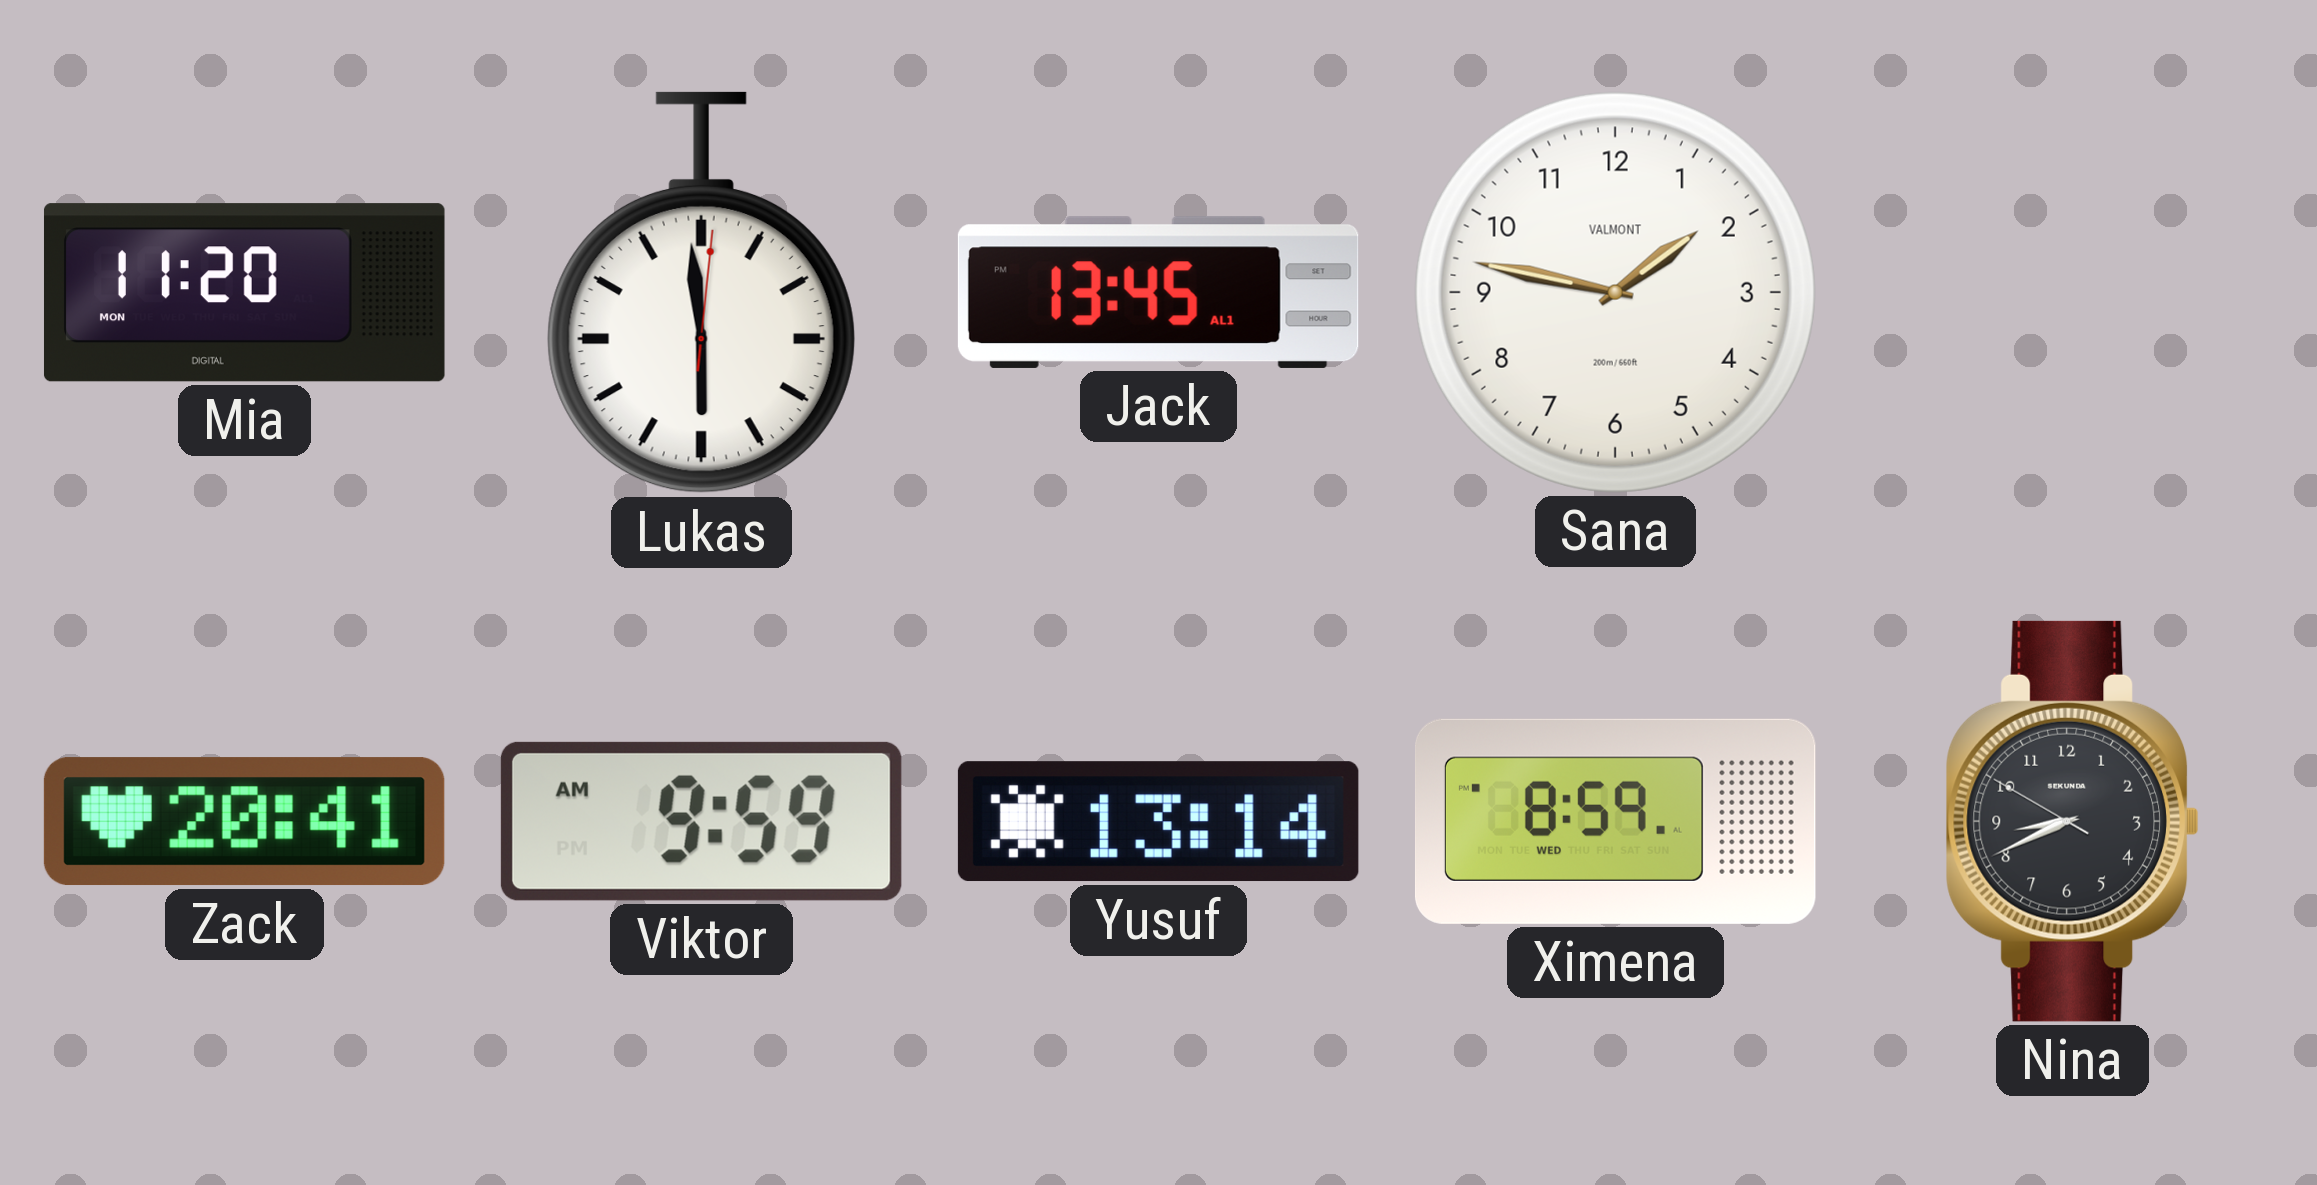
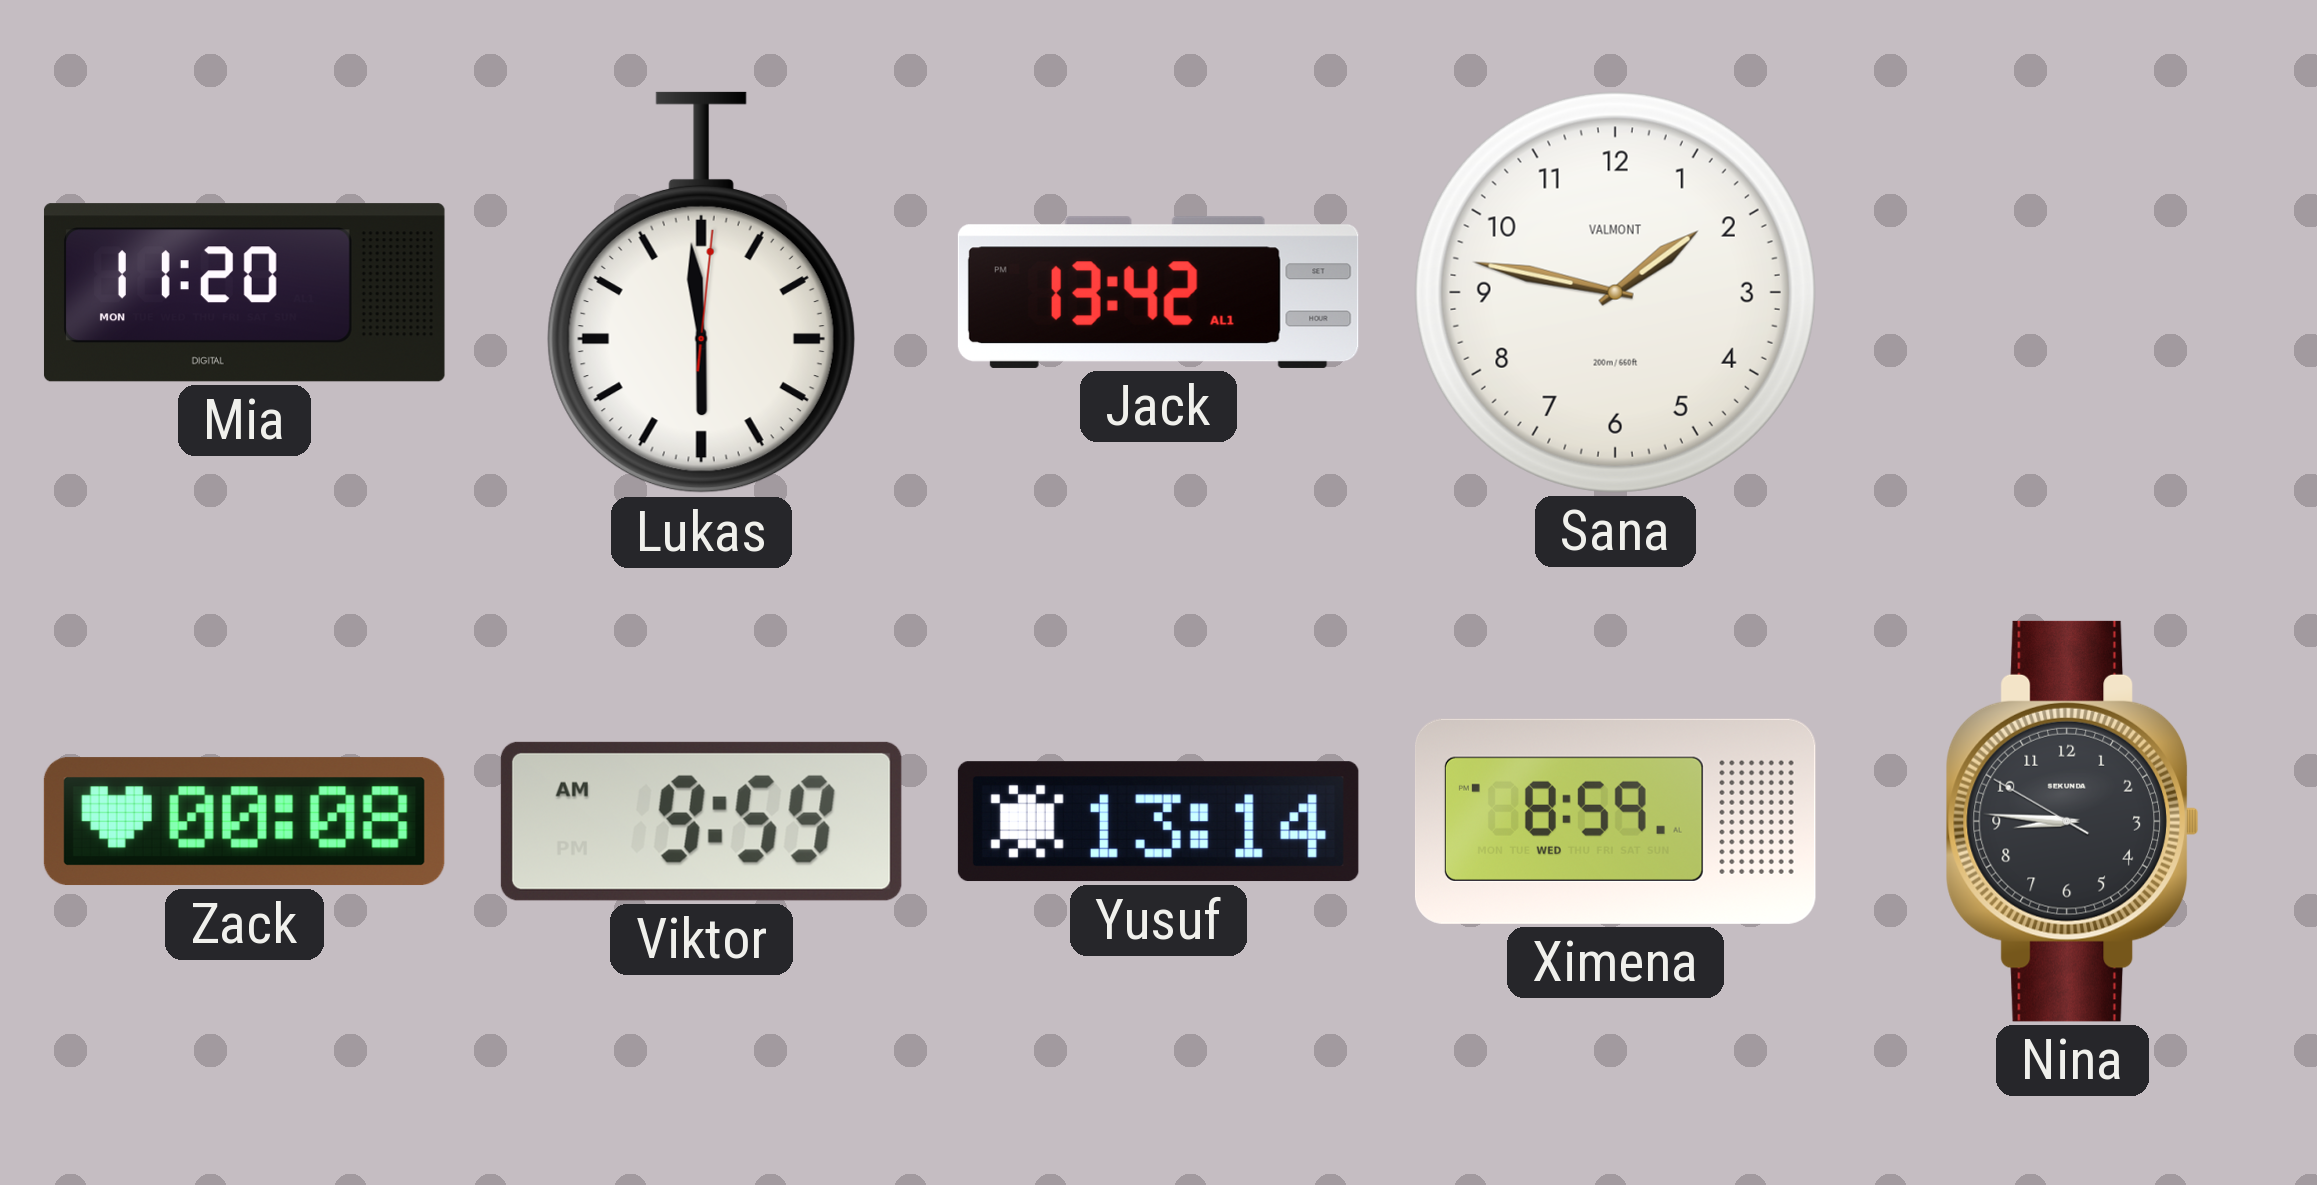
Jack: 13:45 -> 13:42 (1158, 292)
Zack: 20:41 -> 00:08 (244, 822)
Nina: 8:40 -> 8:45 (2072, 821)
